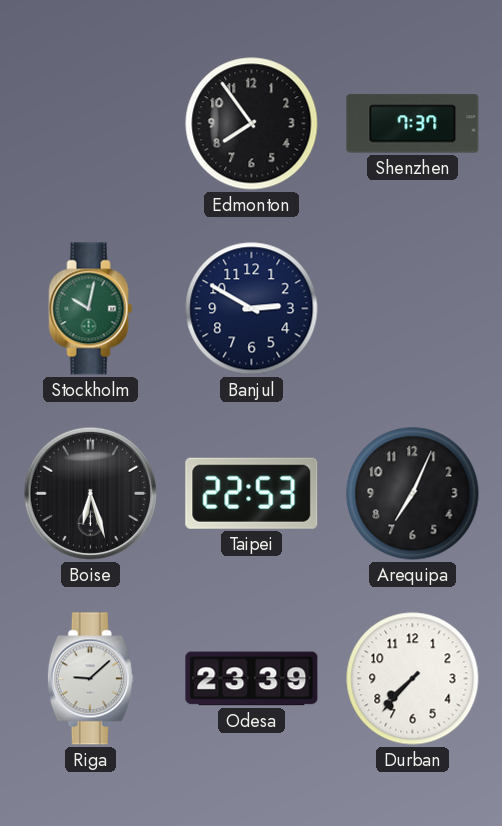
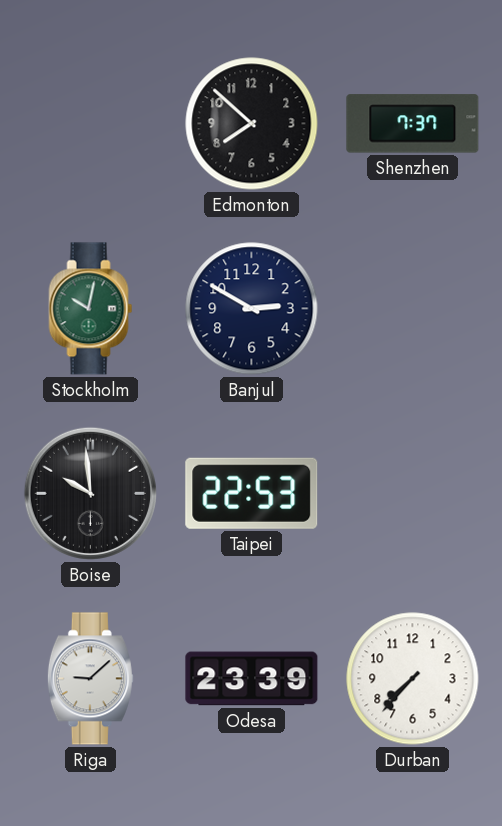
Edmonton: 7:54 -> 7:52 (252, 124)
Boise: 6:27 -> 9:59 (90, 493)
Arequipa: 7:04 -> none (413, 494)
